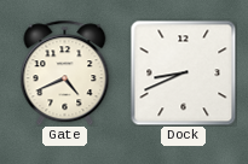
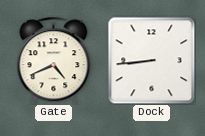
Dock: 8:41 -> 8:44 (151, 60)
